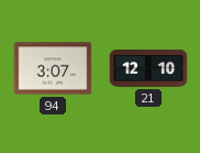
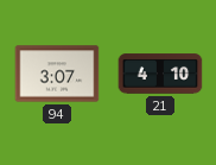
21: 12:10 -> 4:10 (160, 74)
